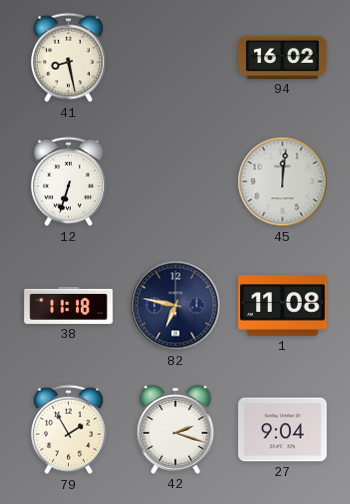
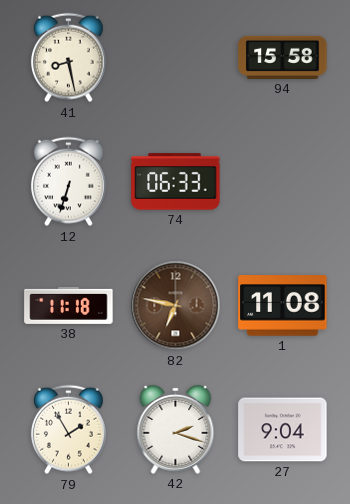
94: 16:02 -> 15:58 (283, 57)
74: none -> 06:33 (176, 182)
45: 12:01 -> none (283, 182)
82 dial: navy -> brown (176, 306)
